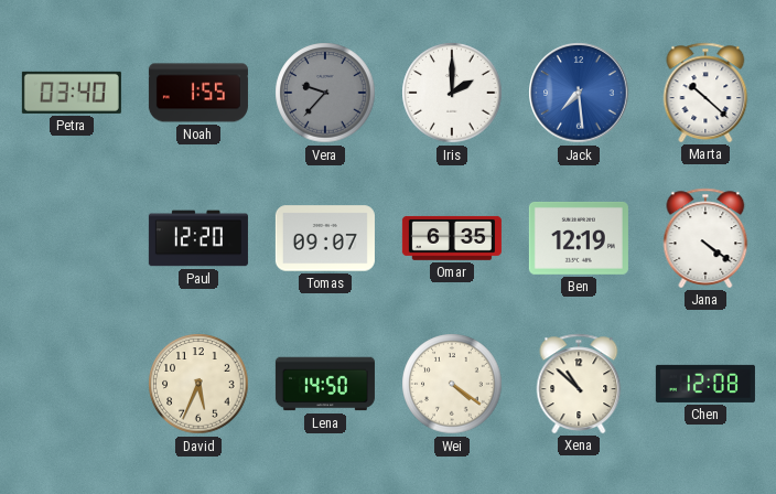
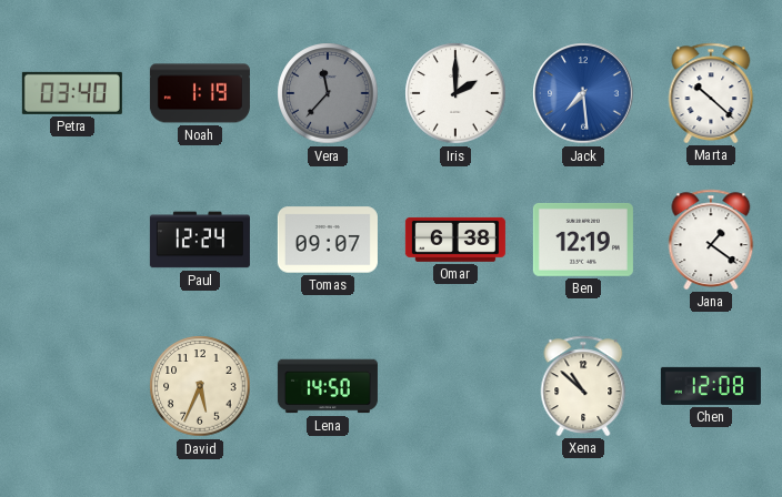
Noah: 1:55 -> 1:19 (200, 93)
Vera: 9:37 -> 11:37 (328, 93)
Paul: 12:20 -> 12:24 (200, 240)
Omar: 6:35 -> 6:38 (455, 240)
Jana: 4:21 -> 1:21 (711, 240)
Wei: 4:21 -> none (452, 384)
